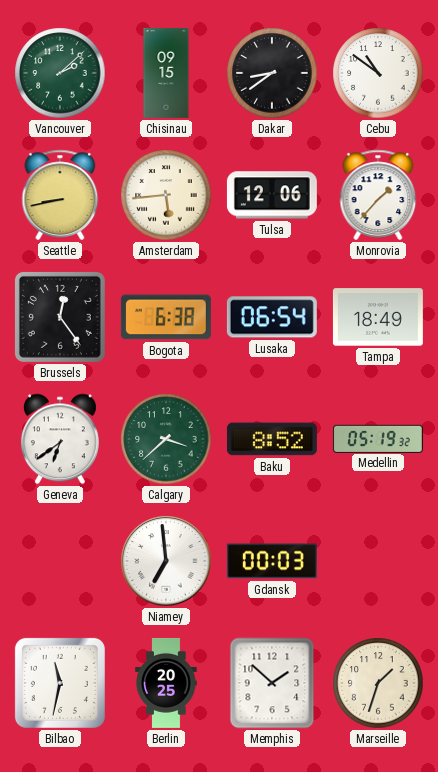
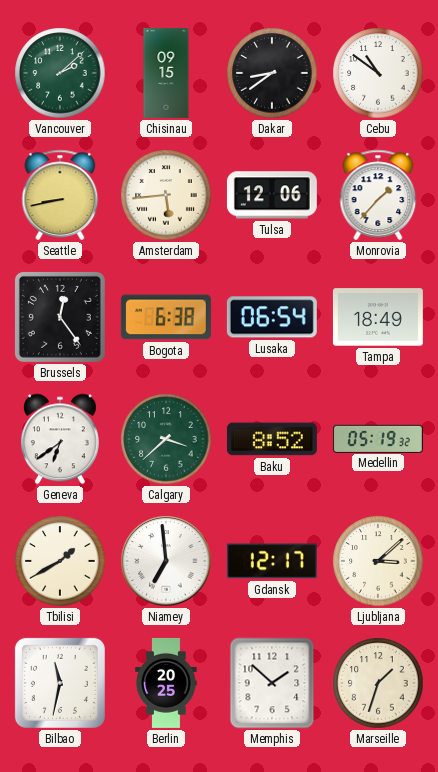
Tbilisi: none -> 1:40 (60, 561)
Gdansk: 00:03 -> 12:17 (272, 561)
Ljubljana: none -> 3:08 (378, 561)
